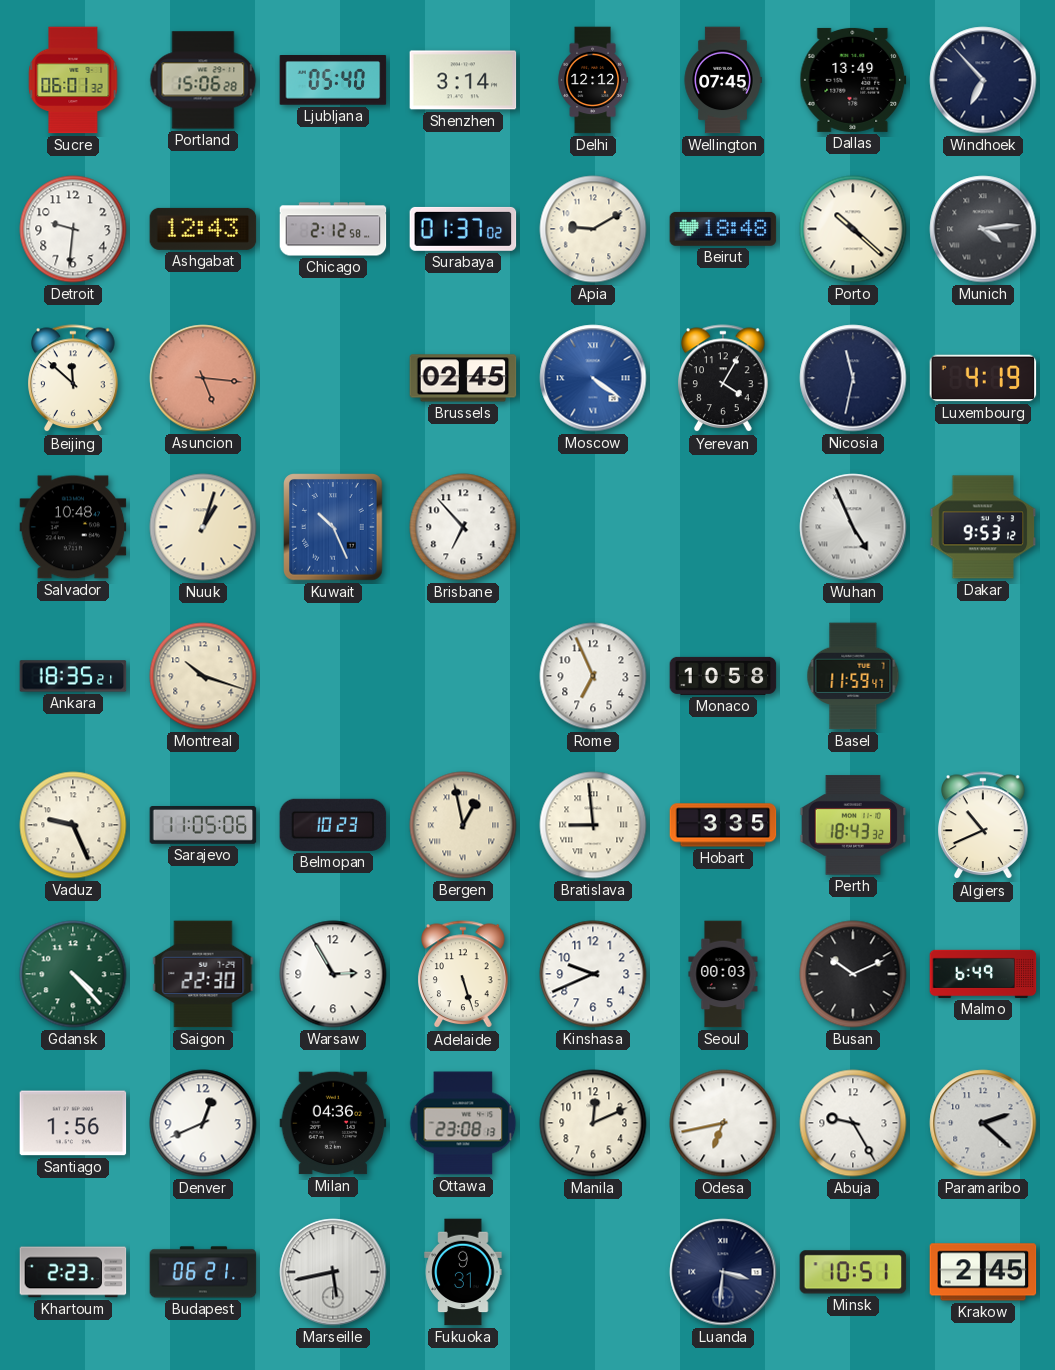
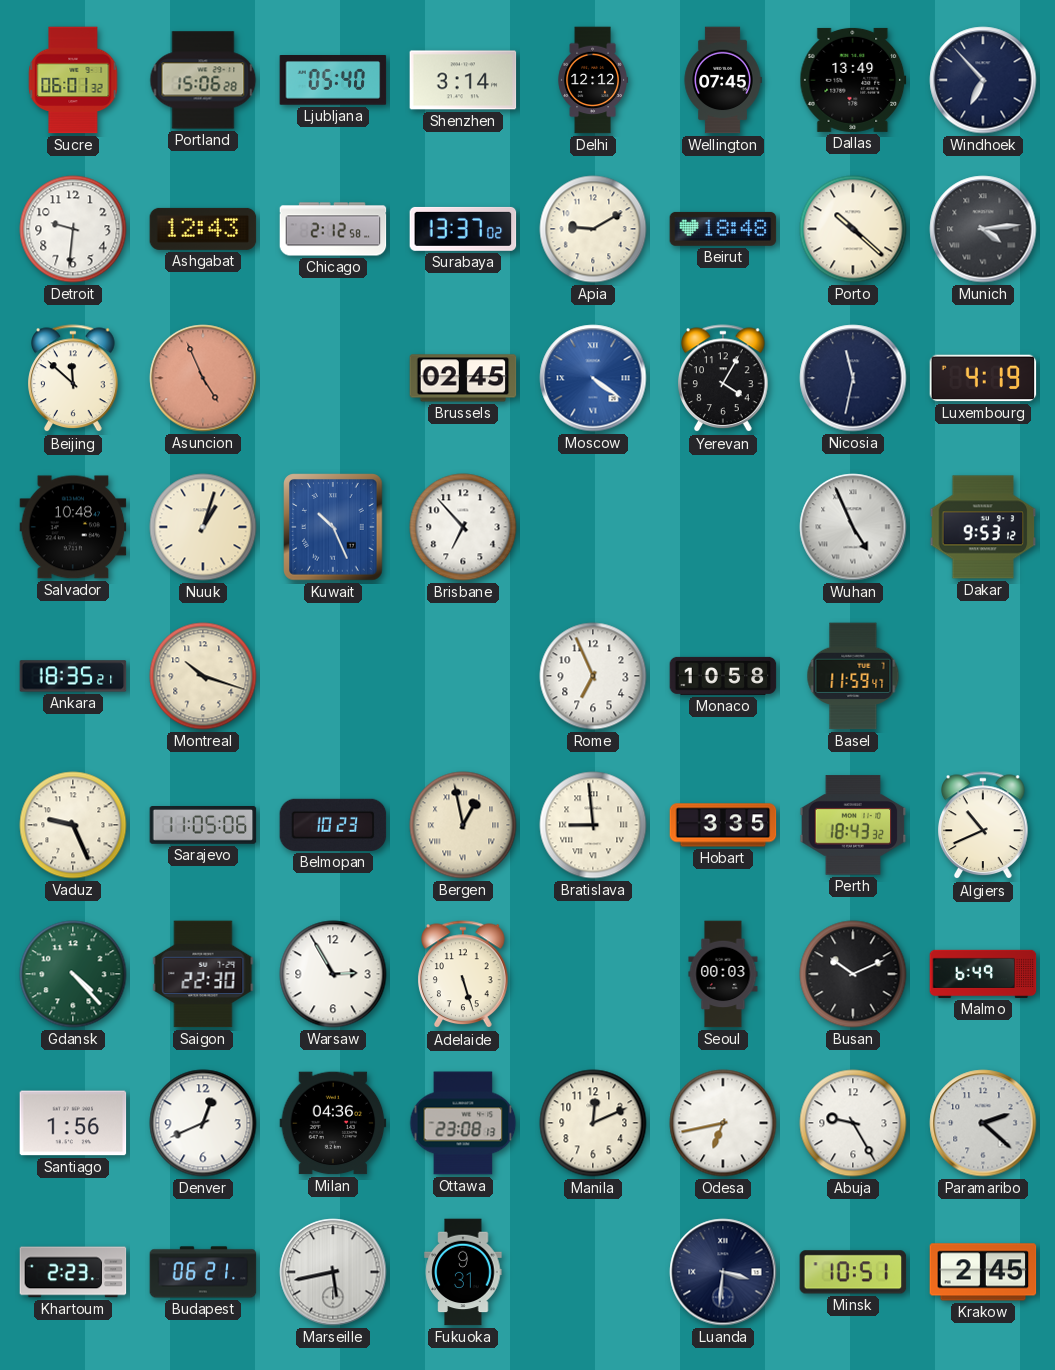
Surabaya: 01:37 -> 13:37 (463, 229)
Asuncion: 5:16 -> 4:56 (203, 378)
Kinshasa: 9:41 -> none (593, 974)
